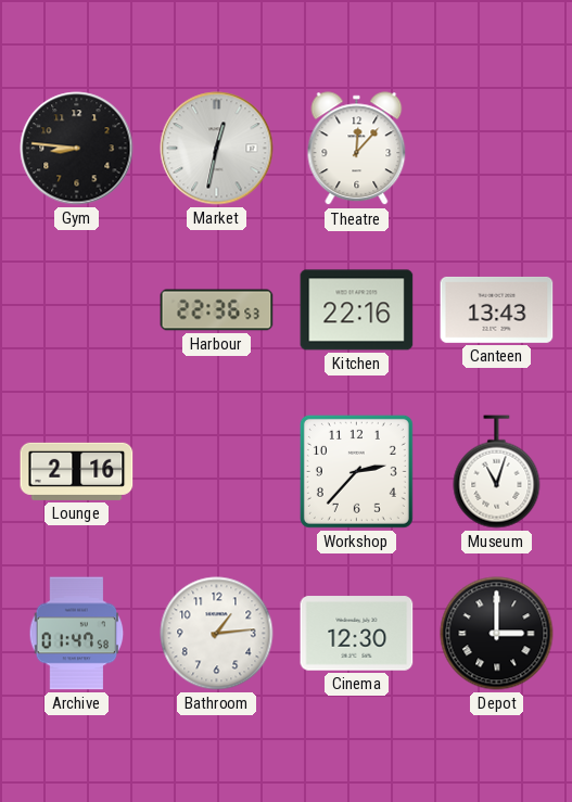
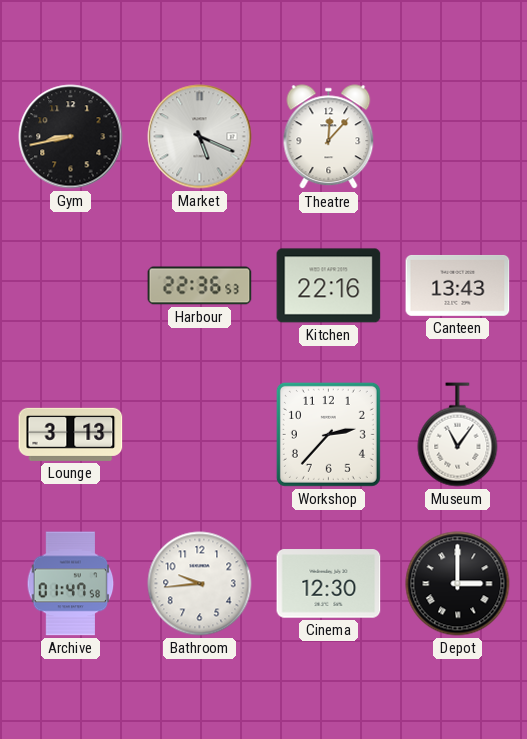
Gym: 8:46 -> 8:43 (71, 137)
Market: 12:32 -> 5:19 (200, 137)
Lounge: 2:16 -> 3:13 (71, 434)
Museum: 11:03 -> 11:06 (458, 435)
Bathroom: 1:14 -> 9:44 (200, 584)
